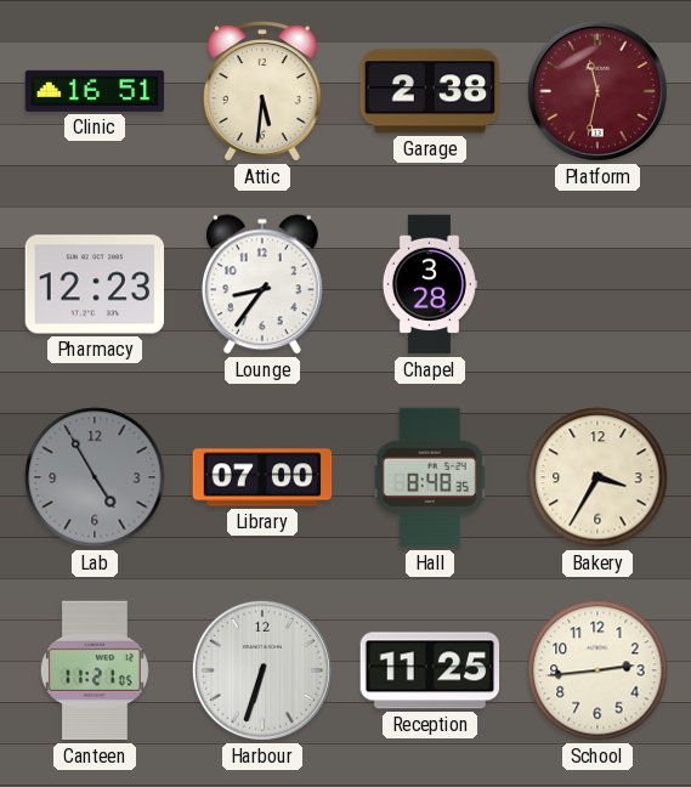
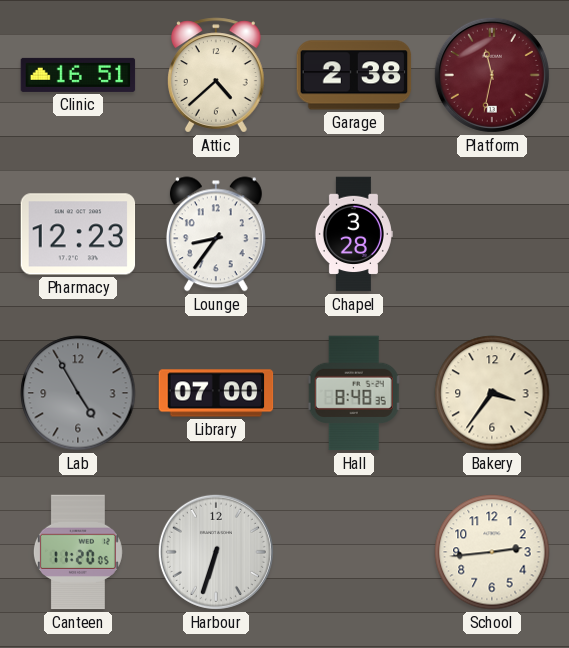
Attic: 5:31 -> 4:38 (216, 75)
Bakery: 3:35 -> 3:36 (492, 393)
Canteen: 11:21 -> 11:20 (78, 552)
Reception: 11:25 -> none (430, 670)
